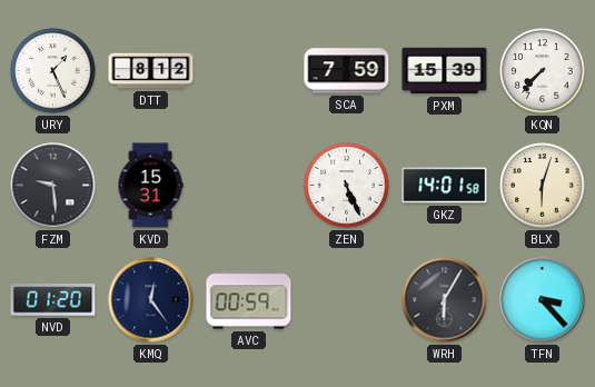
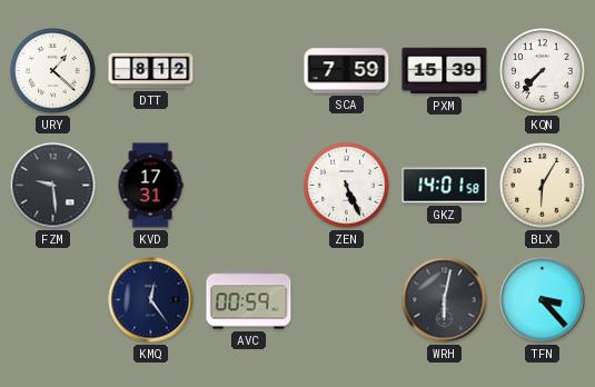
URY: 1:26 -> 1:22 (53, 71)
KVD: 15:31 -> 17:31 (150, 186)
BLX: 6:03 -> 6:05 (543, 186)
NVD: 01:20 -> none (53, 300)
WRH: 6:05 -> 6:02 (445, 300)
